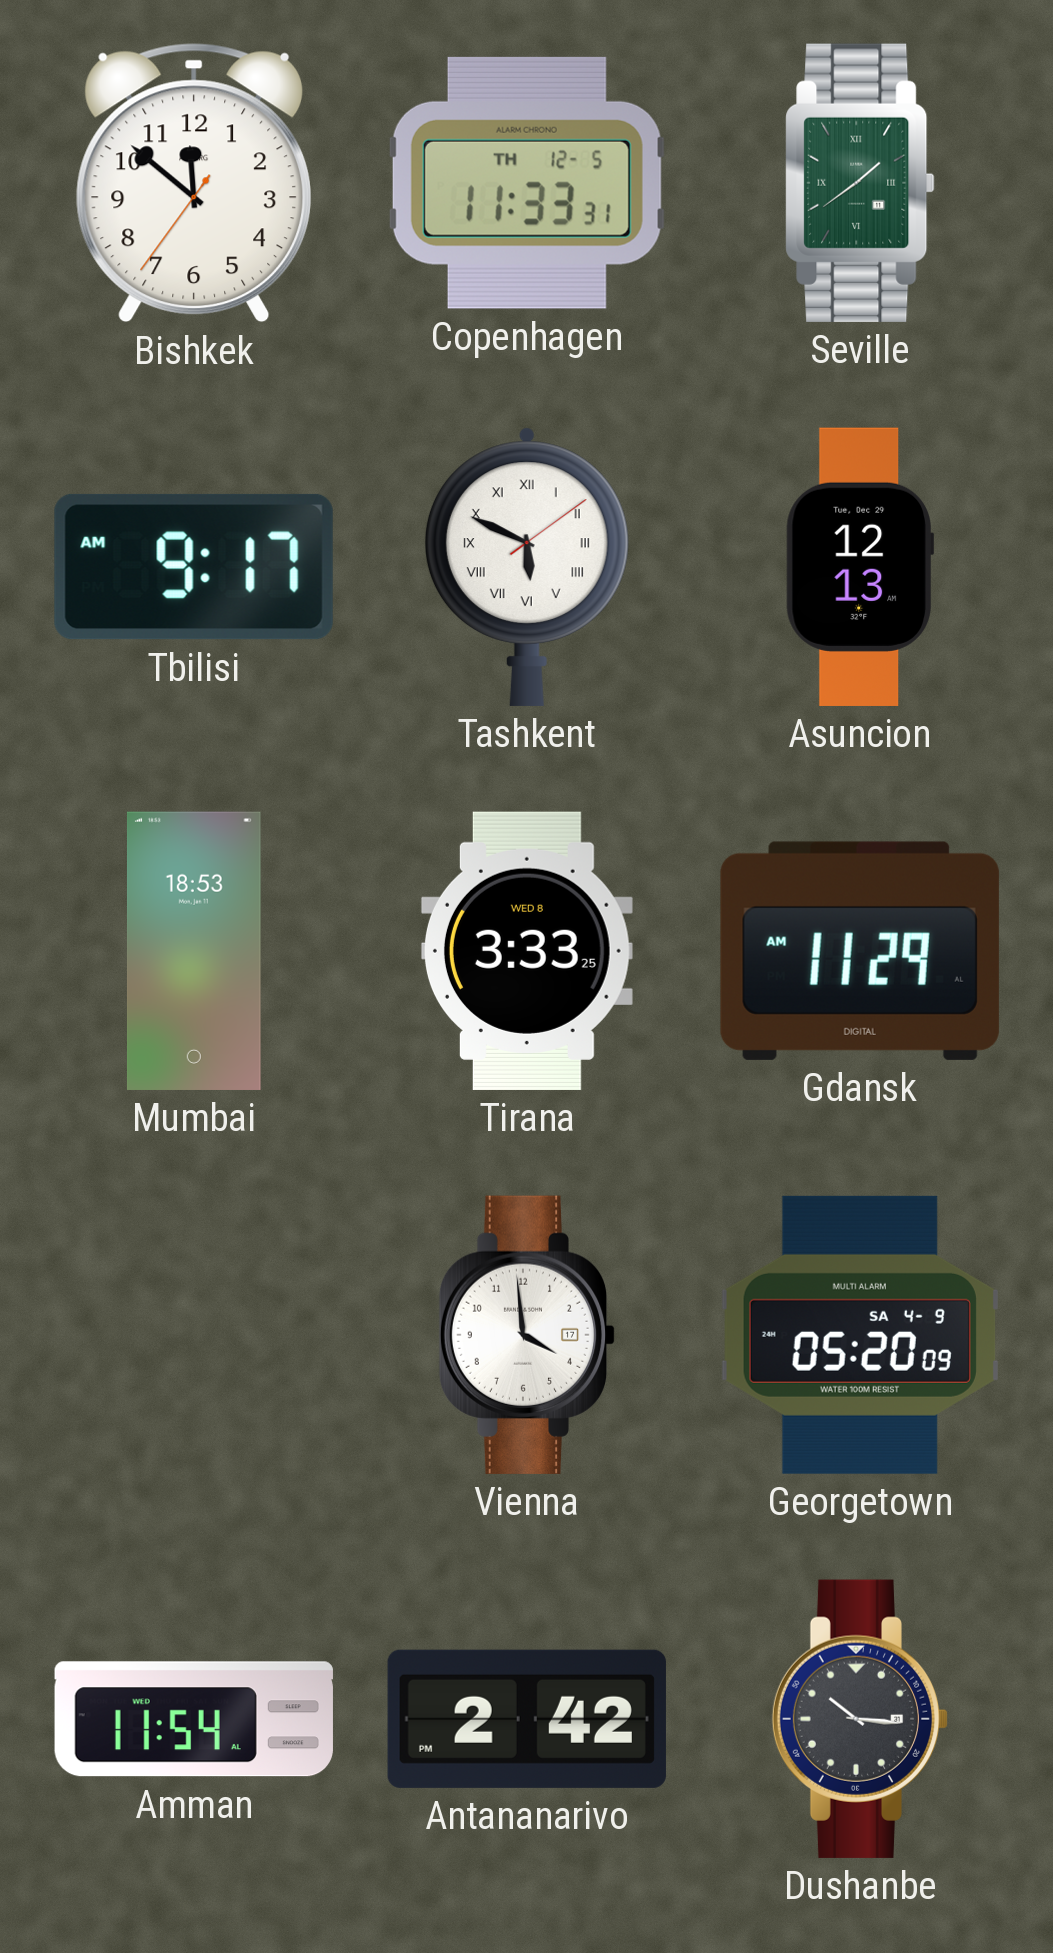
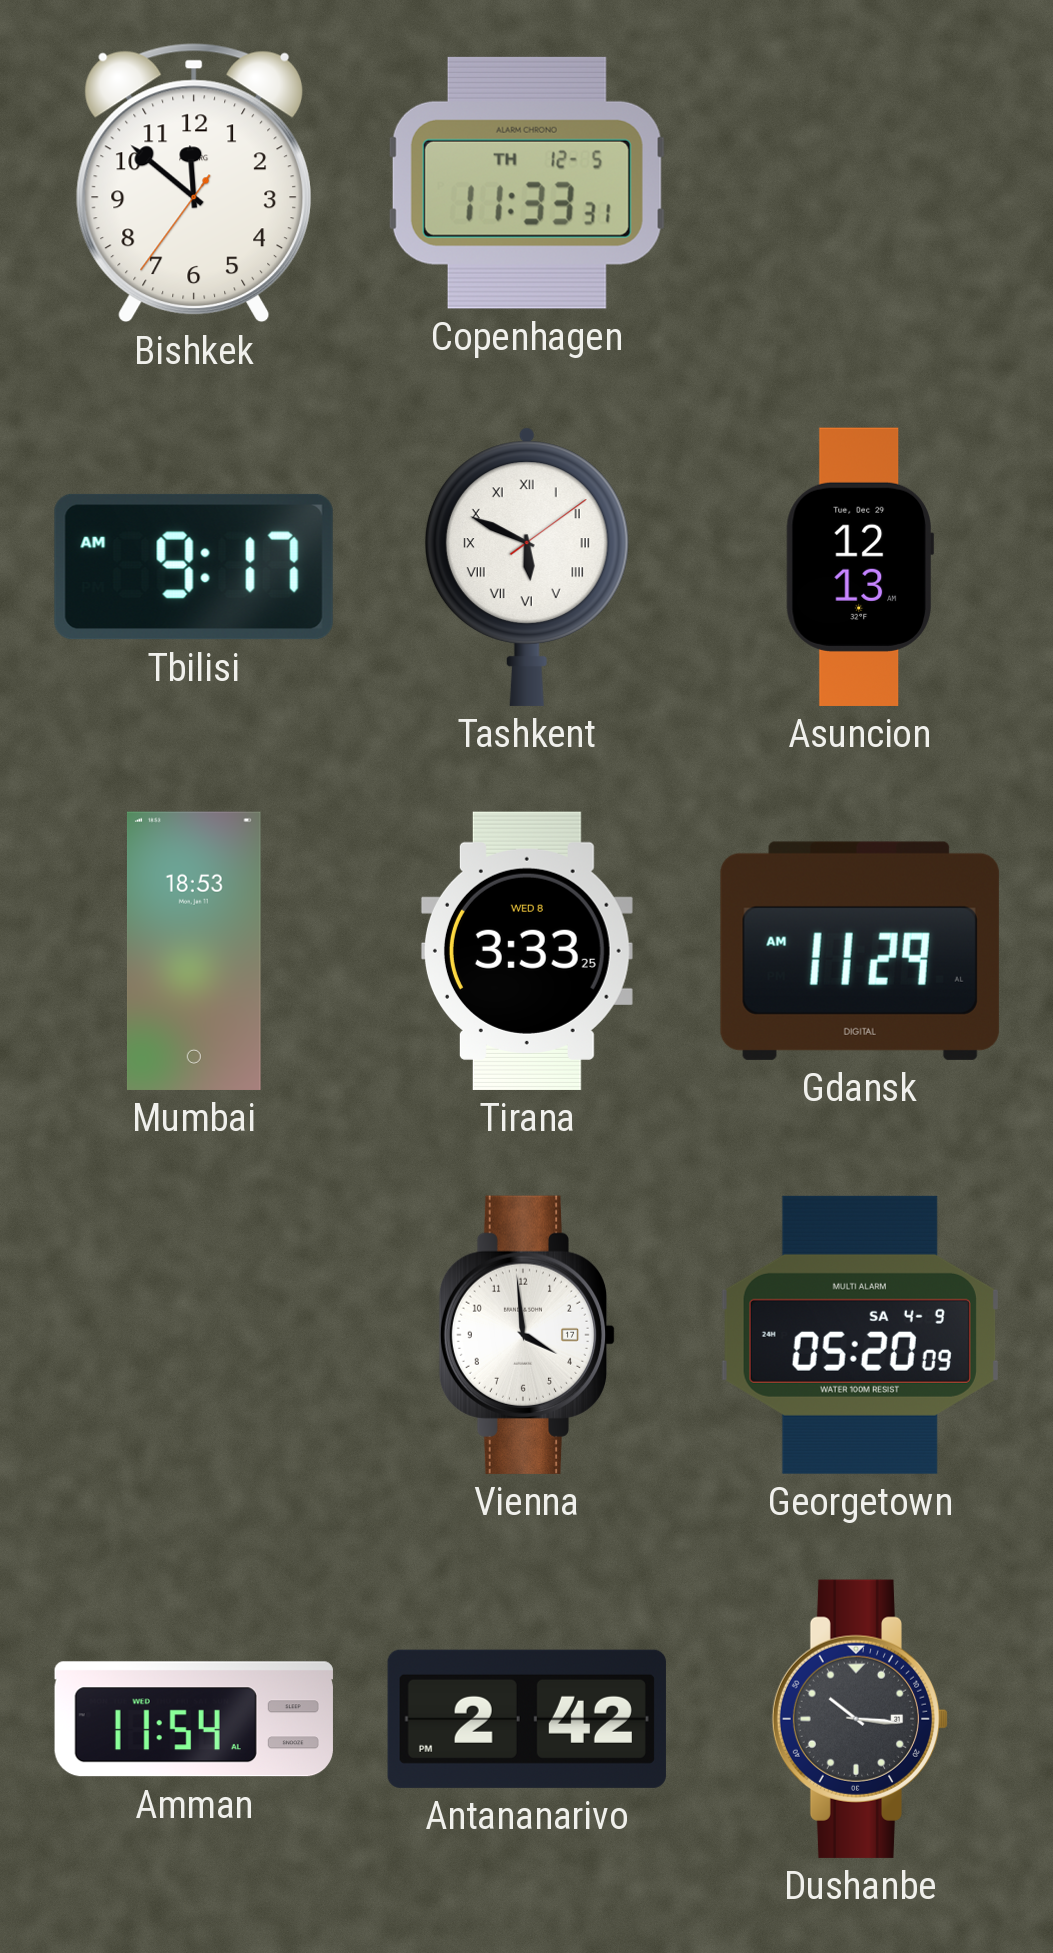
Seville: 1:39 -> none (860, 183)
